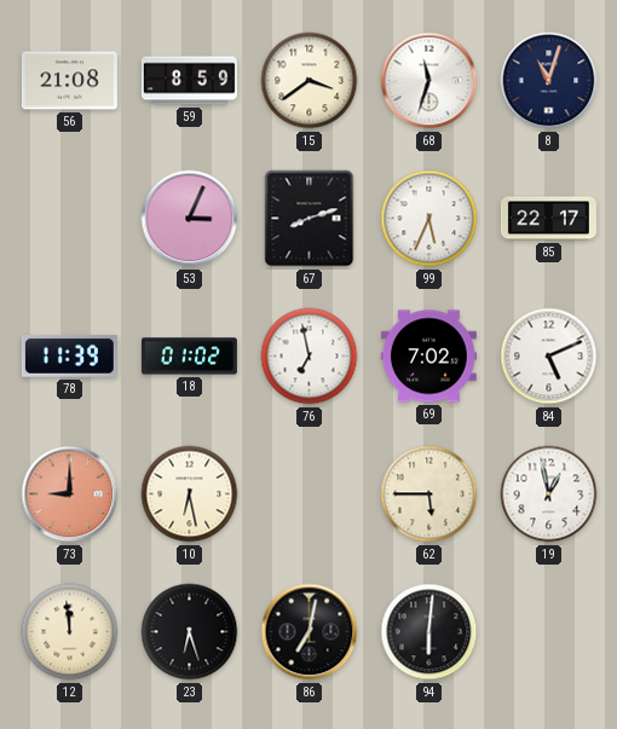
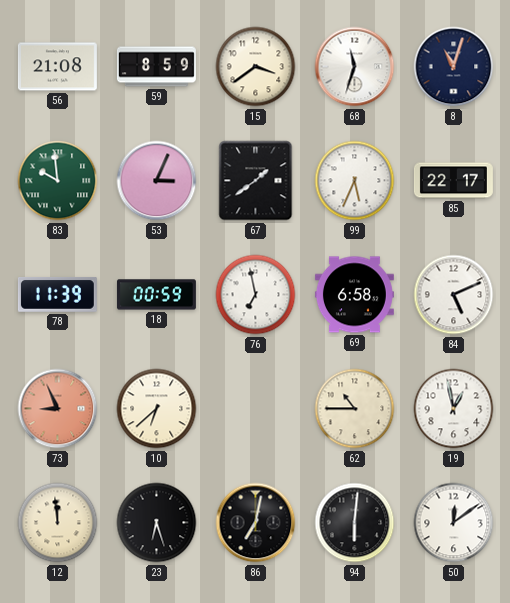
83: none -> 9:59 (58, 181)
67: 8:12 -> 1:39 (256, 181)
18: 01:02 -> 00:59 (156, 295)
69: 7:02 -> 6:58 (354, 295)
73: 9:00 -> 8:56 (58, 409)
10: 6:28 -> 6:38 (157, 409)
62: 5:45 -> 10:45 (355, 409)
50: none -> 12:09 (454, 523)
